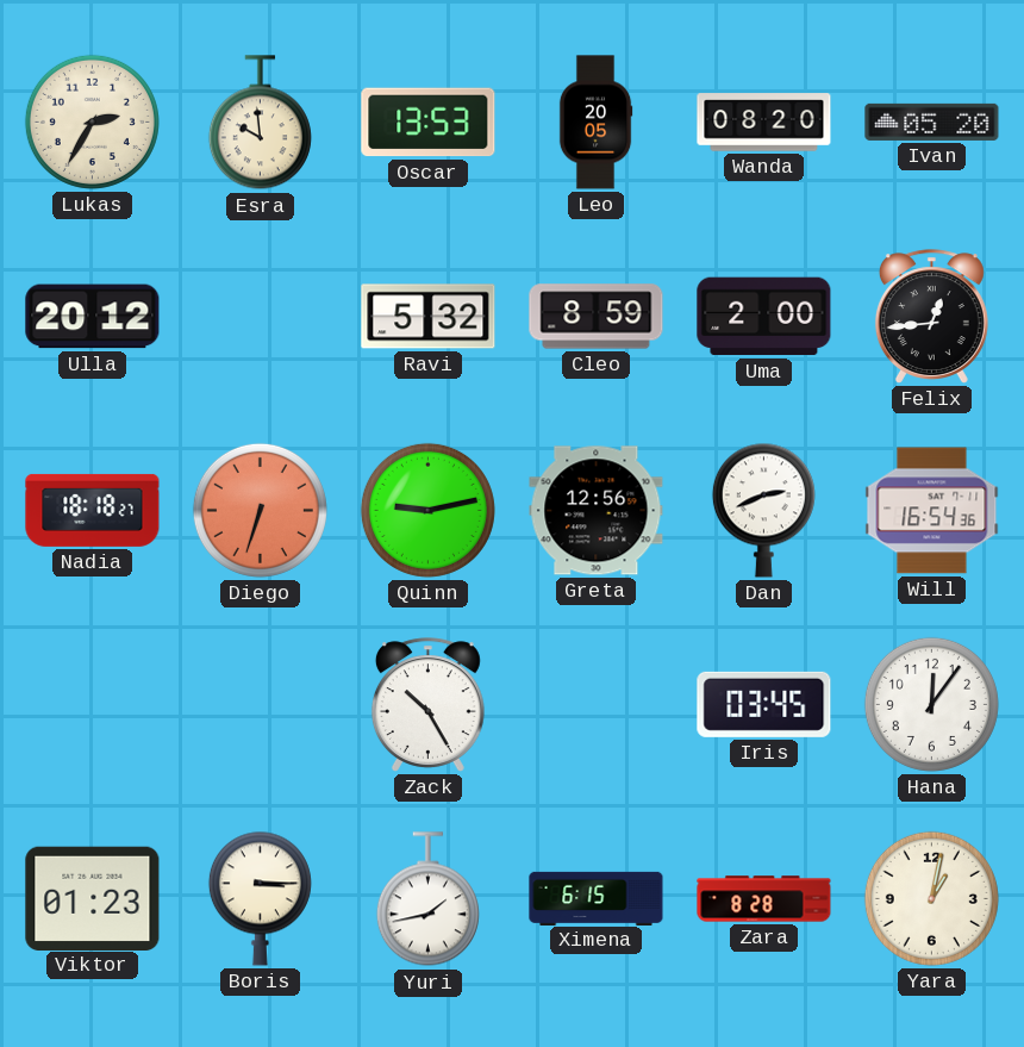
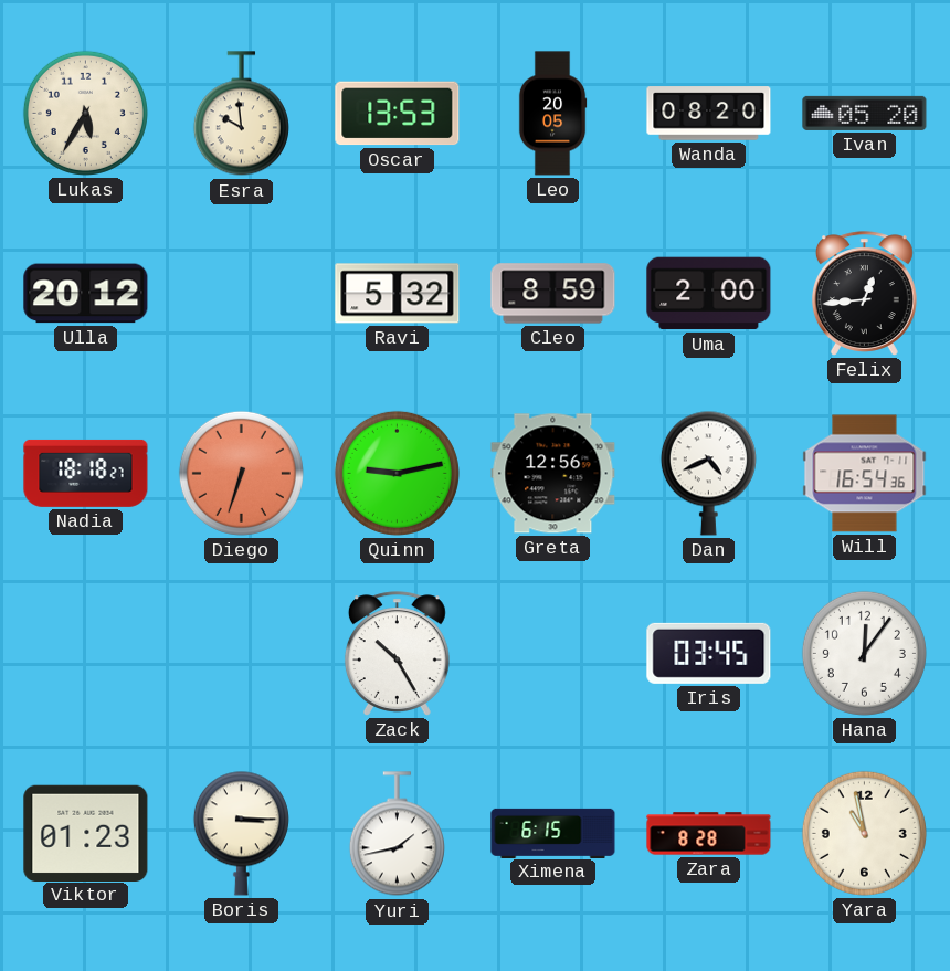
Lukas: 2:35 -> 5:35 (85, 113)
Dan: 2:41 -> 4:41 (708, 473)
Yara: 1:02 -> 10:58 (864, 833)
